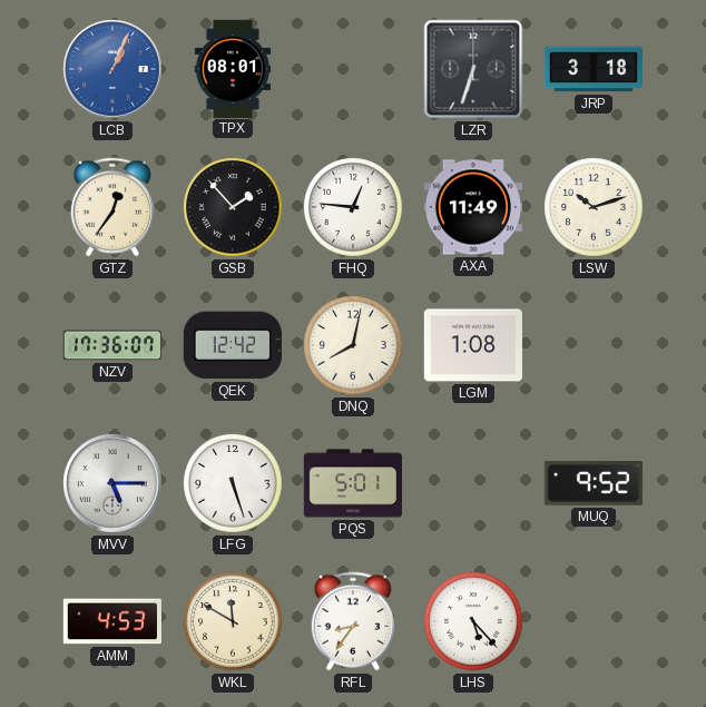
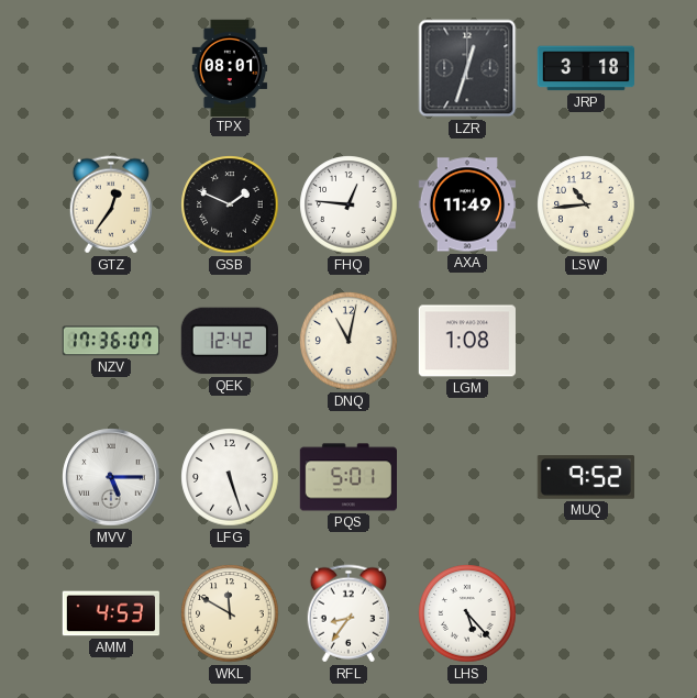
LCB: 1:04 -> none (112, 69)
LZR: 6:33 -> 12:33 (467, 68)
GSB: 1:53 -> 1:49 (230, 204)
LSW: 10:12 -> 10:44 (586, 204)
DNQ: 8:02 -> 11:02 (348, 341)
